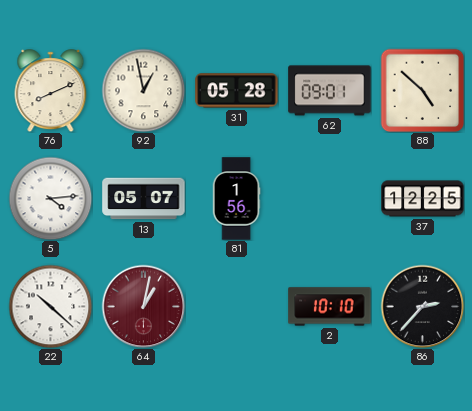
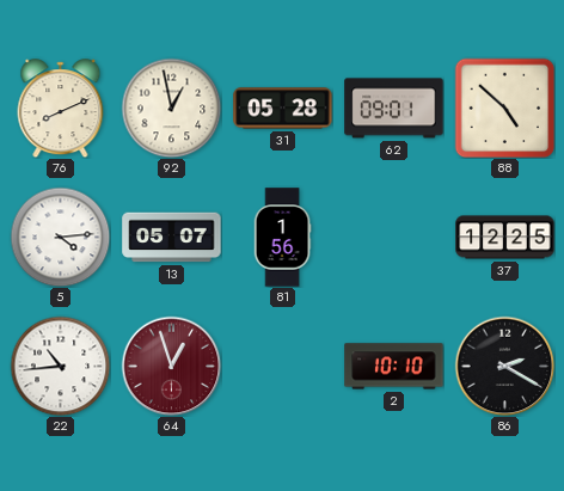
22: 10:22 -> 10:44 (60, 366)
64: 1:02 -> 12:57 (171, 366)
86: 2:37 -> 2:20 (504, 366)
